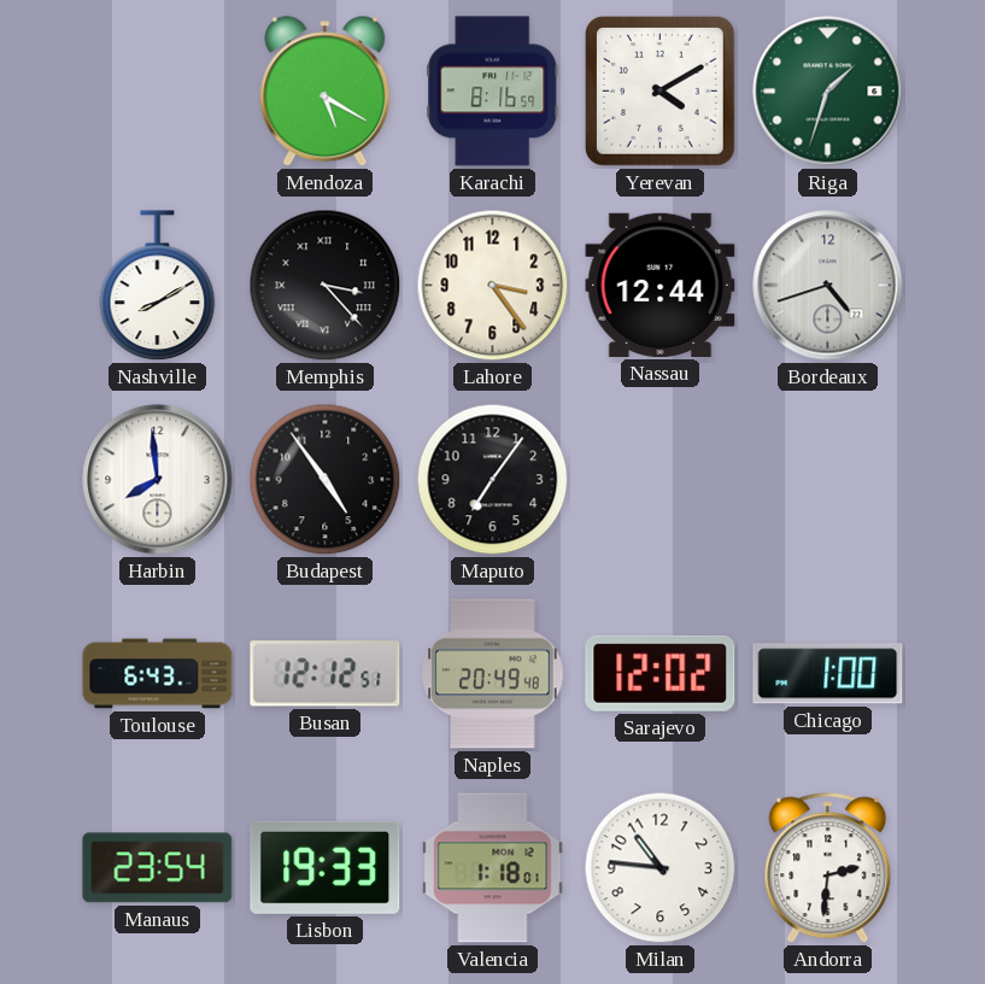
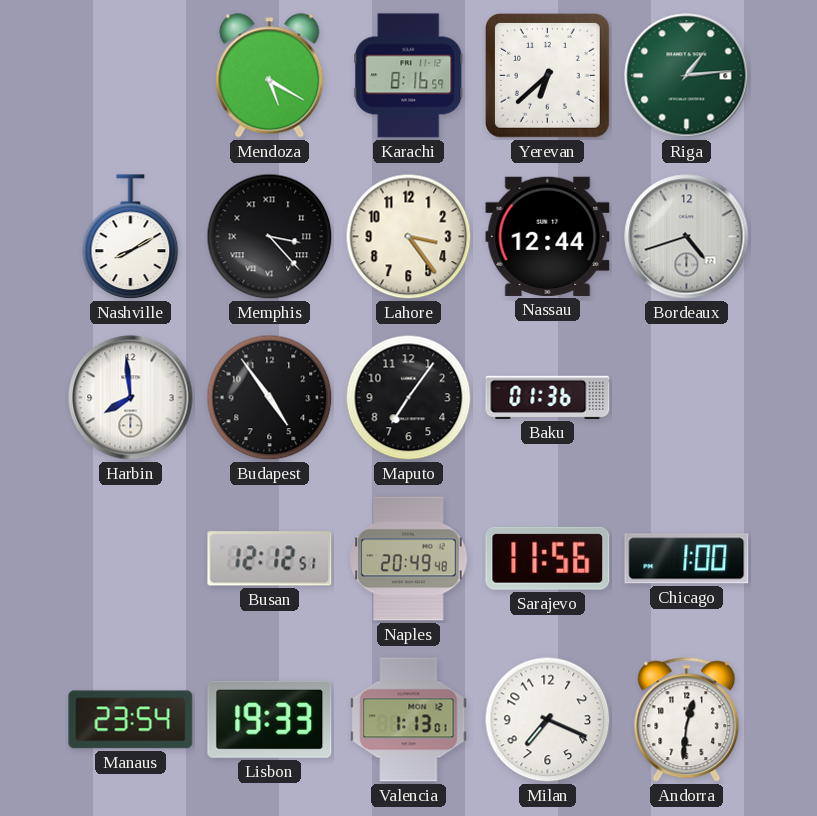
Yerevan: 4:10 -> 6:38 (548, 76)
Riga: 1:33 -> 1:14 (687, 76)
Baku: none -> 01:36 (548, 397)
Toulouse: 6:43 -> none (158, 674)
Sarajevo: 12:02 -> 11:56 (548, 558)
Valencia: 1:18 -> 1:13 (409, 720)
Milan: 10:46 -> 7:19 (548, 720)
Andorra: 2:31 -> 12:31 (687, 720)
